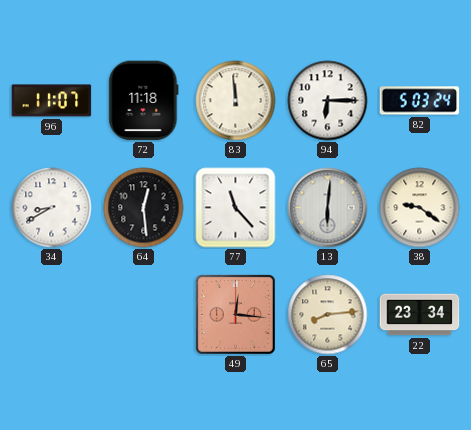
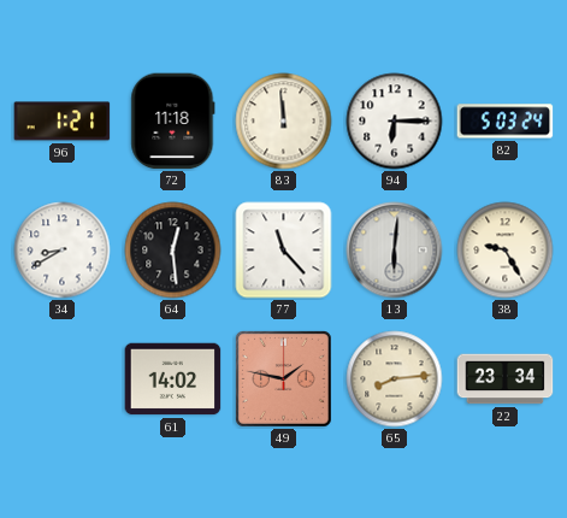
96: 11:07 -> 1:21 (63, 122)
38: 9:21 -> 9:25 (506, 251)
61: none -> 14:02 (173, 379)
49: 12:16 -> 1:47 (284, 379)
